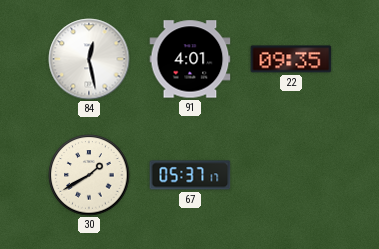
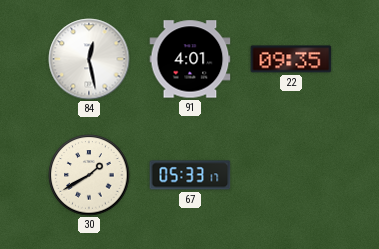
67: 05:37 -> 05:33 (190, 175)
